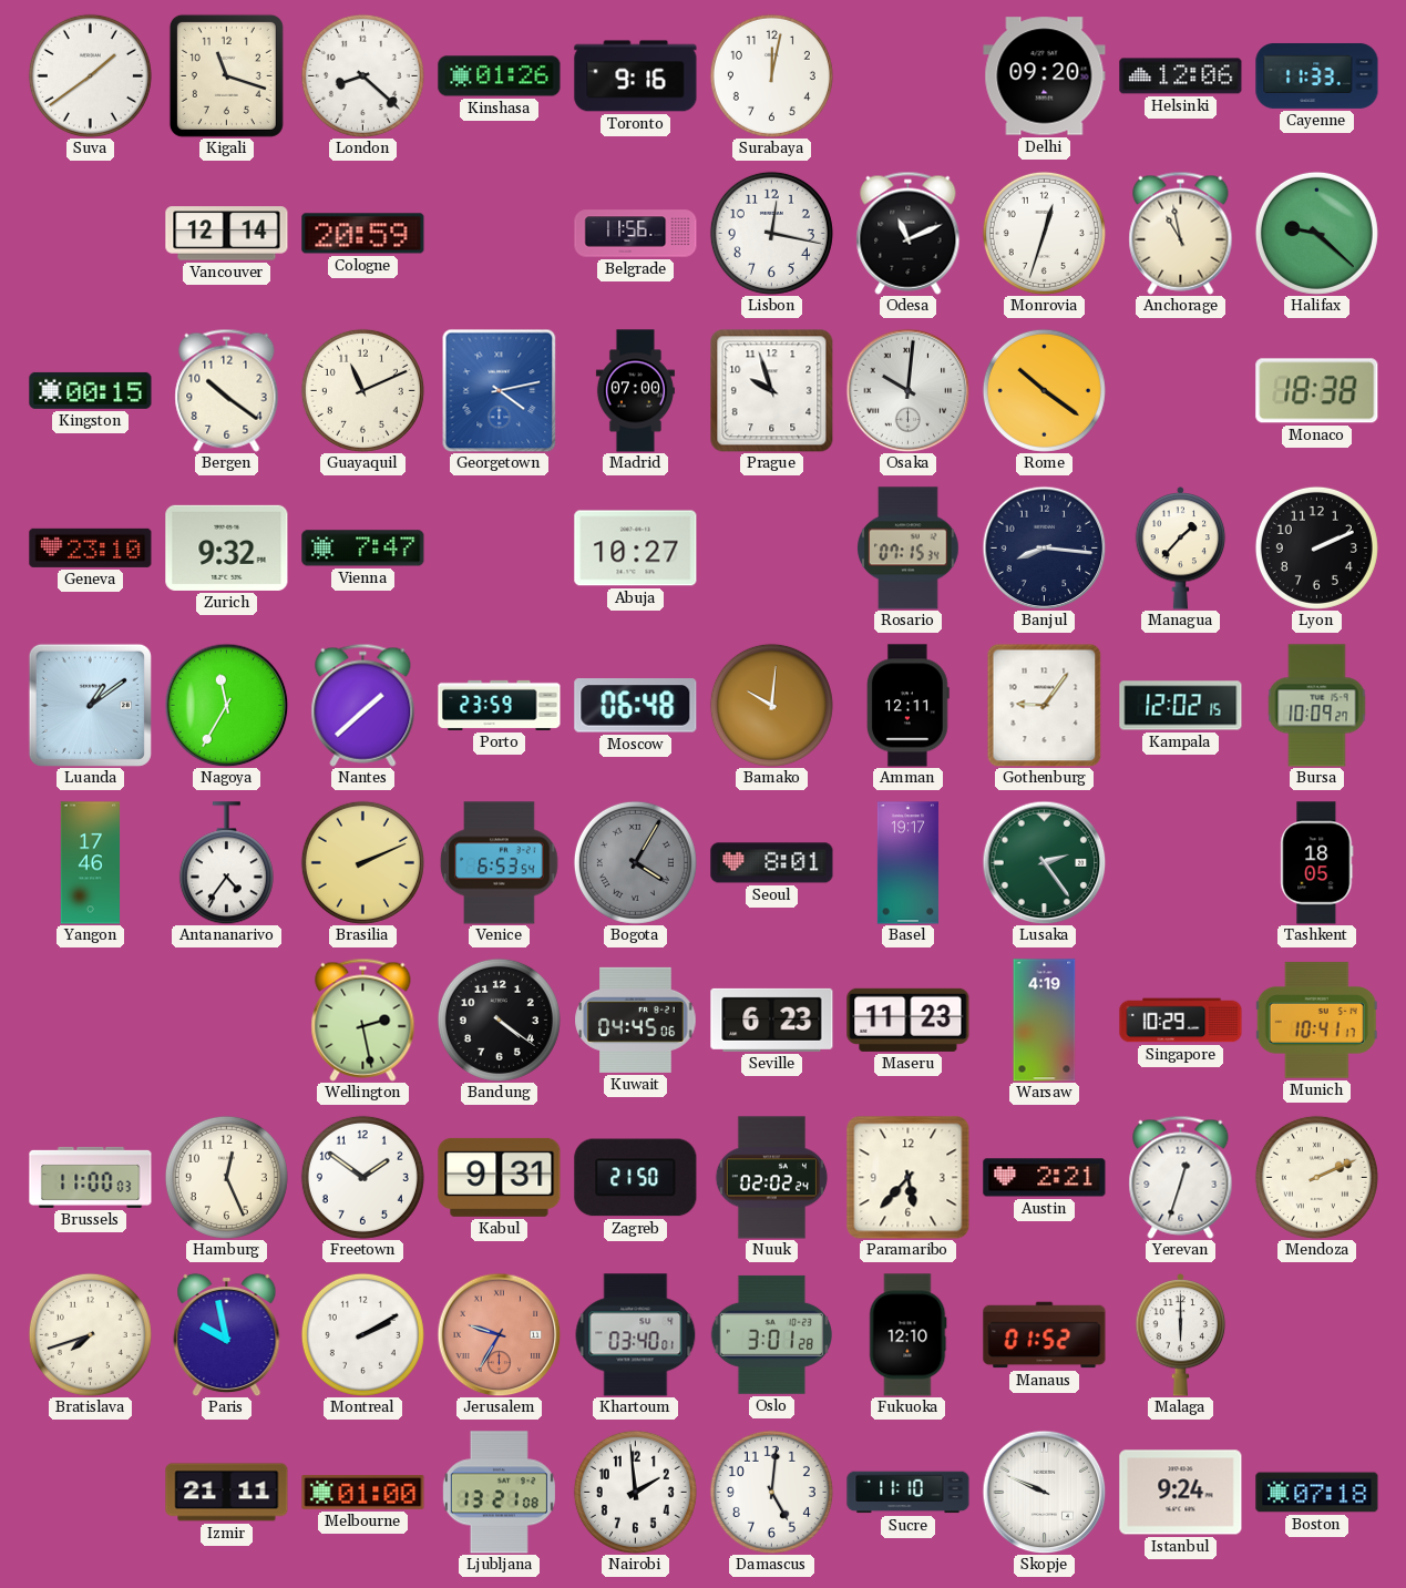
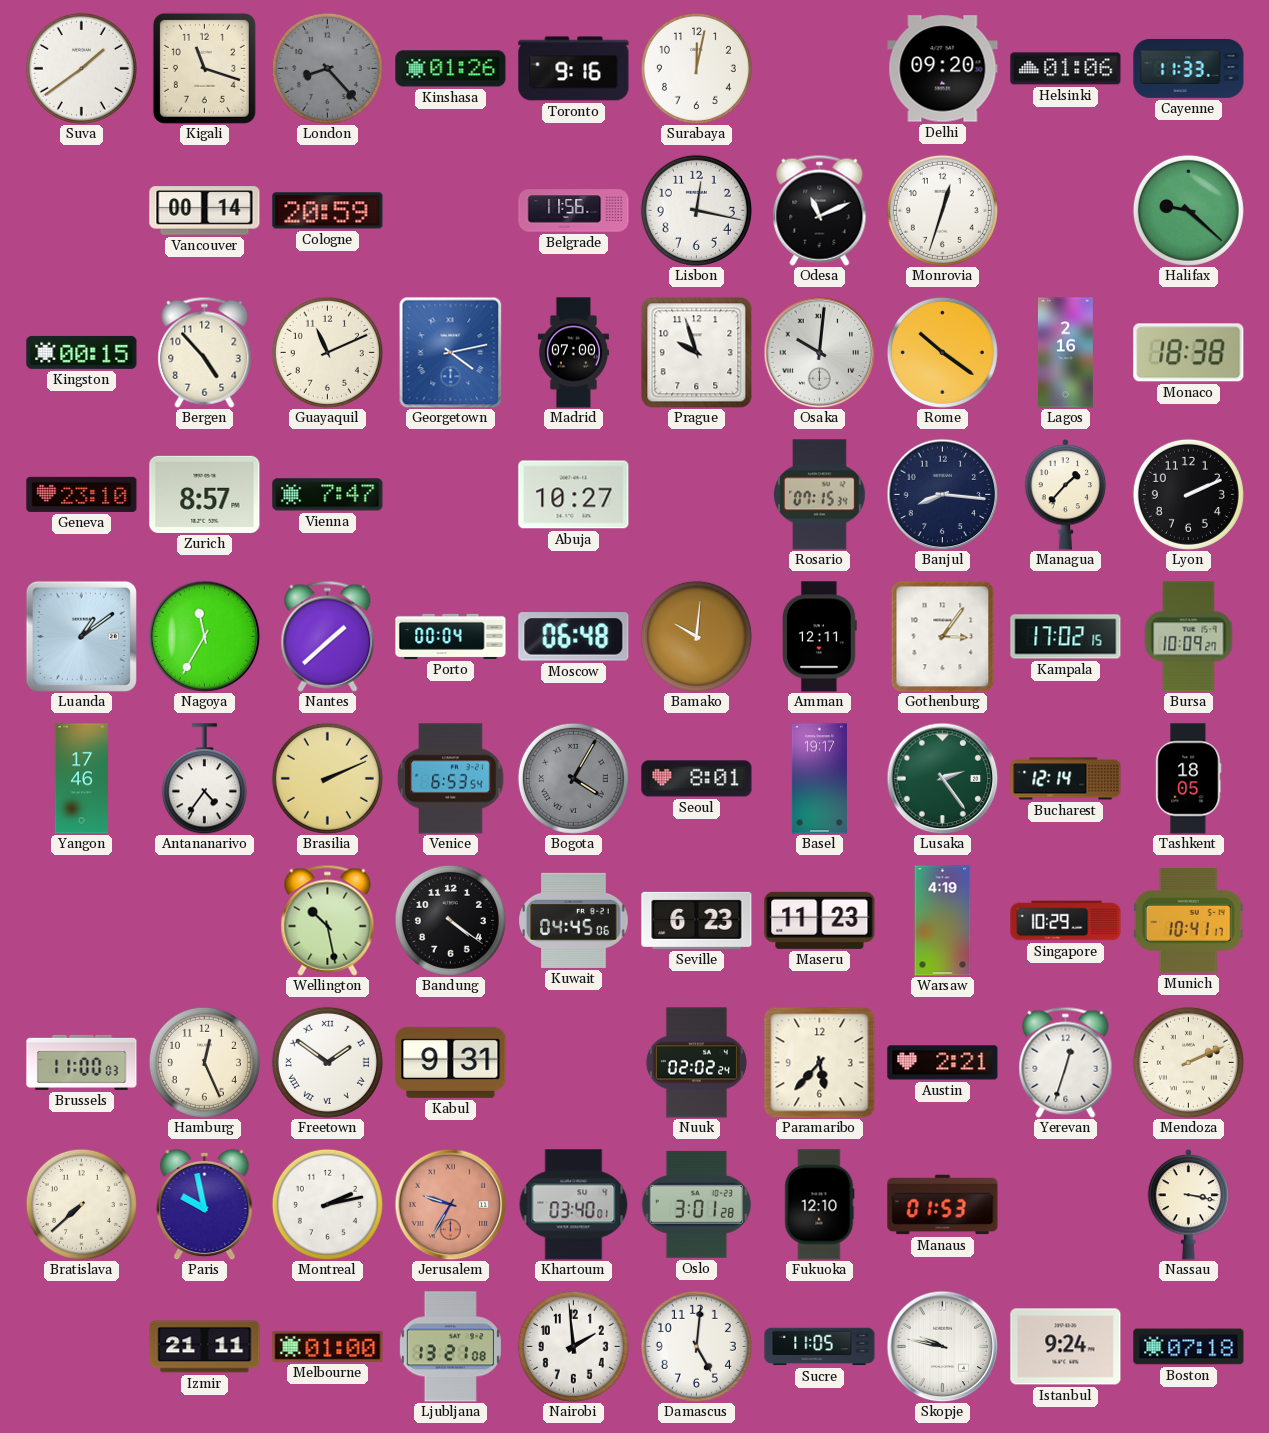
London: 8:22 -> 8:23 (327, 68)
London dial: white -> grey (327, 68)
Helsinki: 12:06 -> 01:06 (1066, 69)
Vancouver: 12:14 -> 00:14 (205, 211)
Anchorage: 10:58 -> none (1181, 233)
Bergen: 10:21 -> 4:53 (205, 352)
Lagos: none -> 2:16 (1065, 353)
Zurich: 9:32 -> 8:57 (205, 494)
Porto: 23:59 -> 00:04 (451, 636)
Gothenburg: 9:06 -> 3:06 (943, 636)
Kampala: 12:02 -> 17:02 (1066, 637)
Bucharest: none -> 12:14 (1066, 779)
Wellington: 2:28 -> 10:28 (328, 920)
Freetown numerals: Arabic -> Roman (327, 1062)
Zagreb: 21:50 -> none (636, 1178)
Bratislava: 7:42 -> 7:38 (81, 1204)
Montreal: 2:10 -> 2:13 (327, 1204)
Manaus: 01:52 -> 01:53 (943, 1205)
Malaga: 6:00 -> none (1181, 1335)
Nassau: none -> 3:17 (1189, 1205)
Sucre: 11:10 -> 11:05 (820, 1347)
Skopje: 9:49 -> 9:47 (942, 1346)
